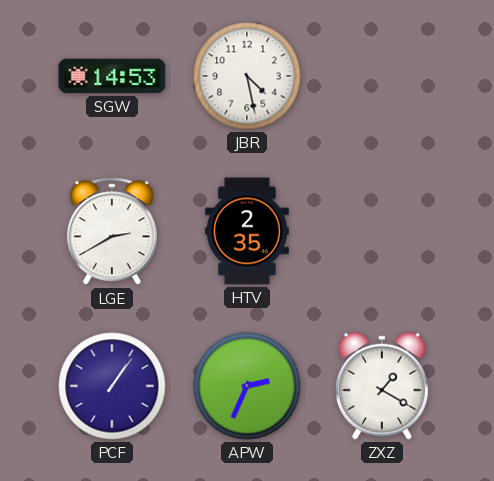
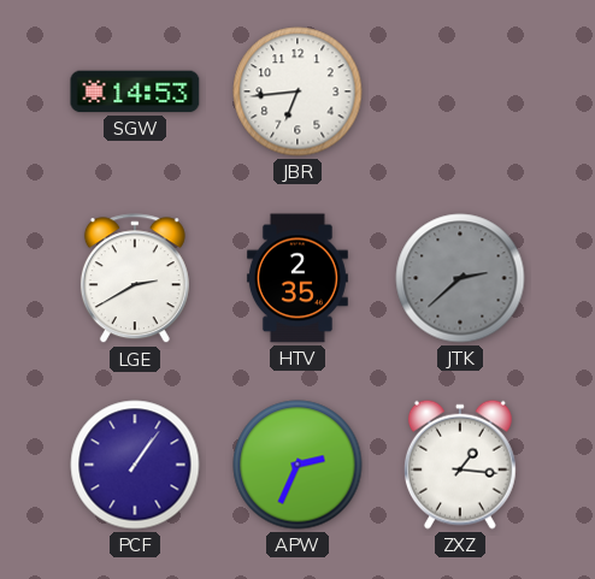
JBR: 4:28 -> 6:44 (297, 91)
JTK: none -> 2:38 (460, 278)
ZXZ: 1:20 -> 1:16 (460, 465)
